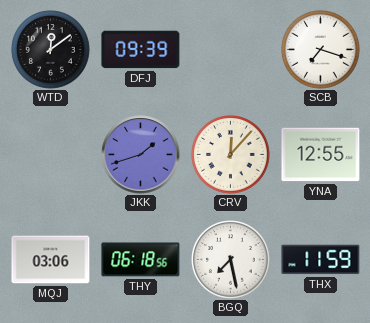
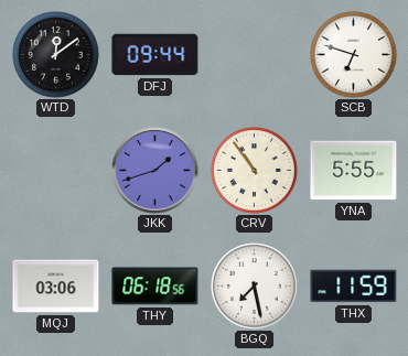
DFJ: 09:39 -> 09:44 (155, 55)
SCB: 7:18 -> 6:48 (354, 55)
CRV: 12:07 -> 10:54 (255, 171)
YNA: 12:55 -> 5:55 (354, 171)
